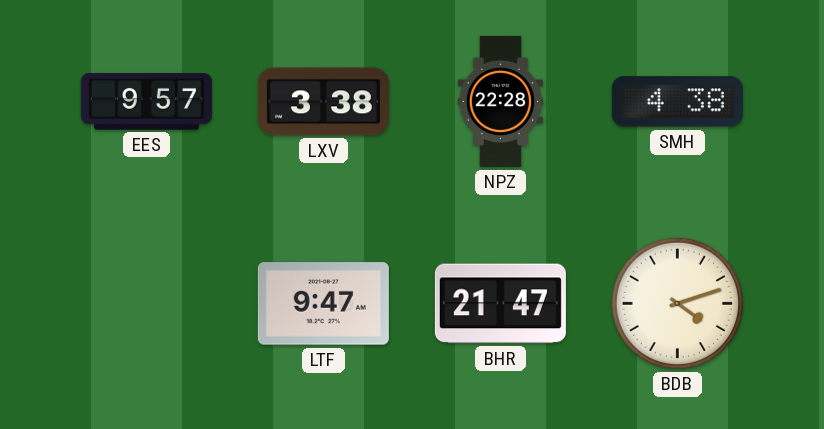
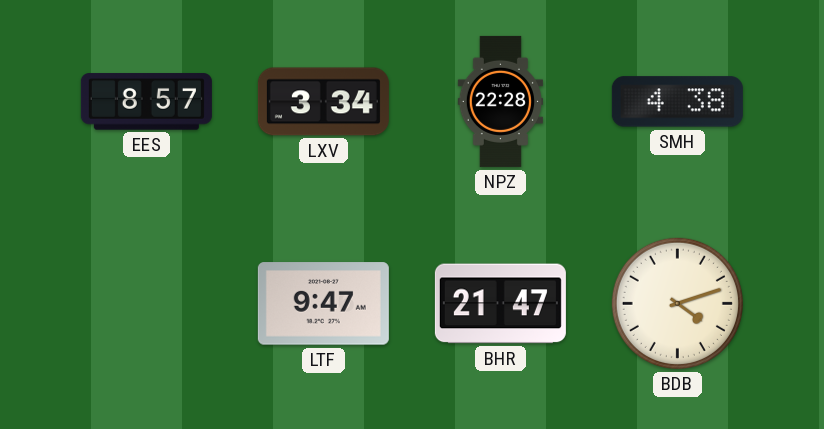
EES: 9:57 -> 8:57 (146, 102)
LXV: 3:38 -> 3:34 (323, 102)
